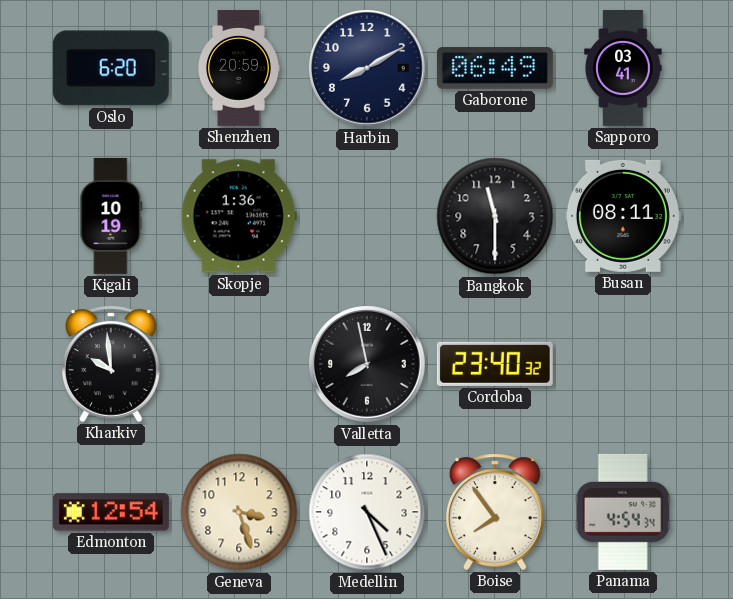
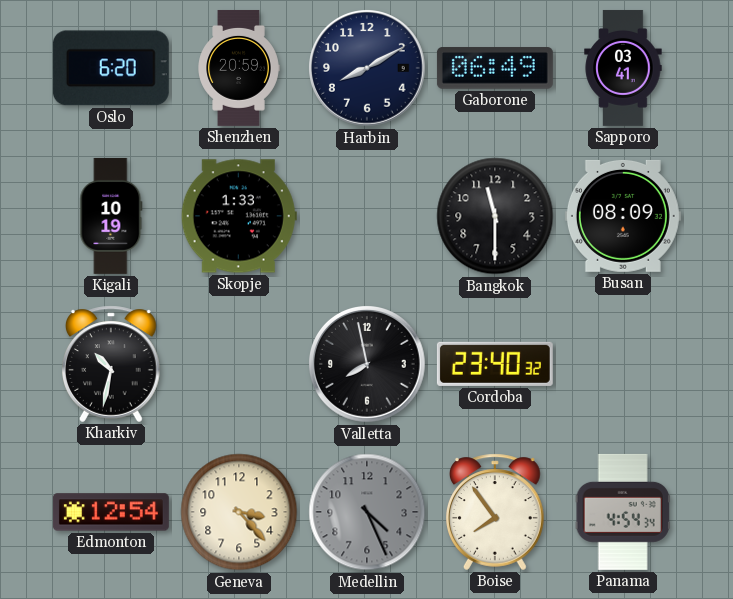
Skopje: 1:36 -> 1:33 (239, 216)
Busan: 08:11 -> 08:09 (623, 216)
Kharkiv: 9:59 -> 10:32 (112, 364)
Geneva: 3:27 -> 3:23 (239, 512)
Medellin dial: white -> grey (367, 512)
